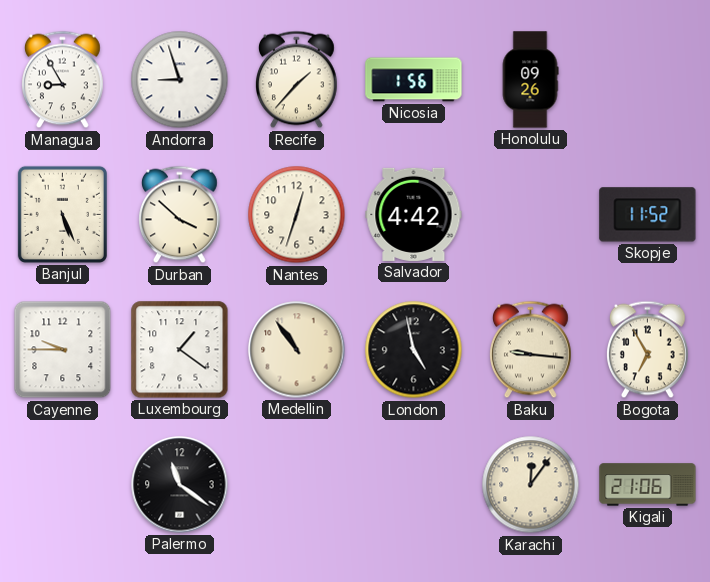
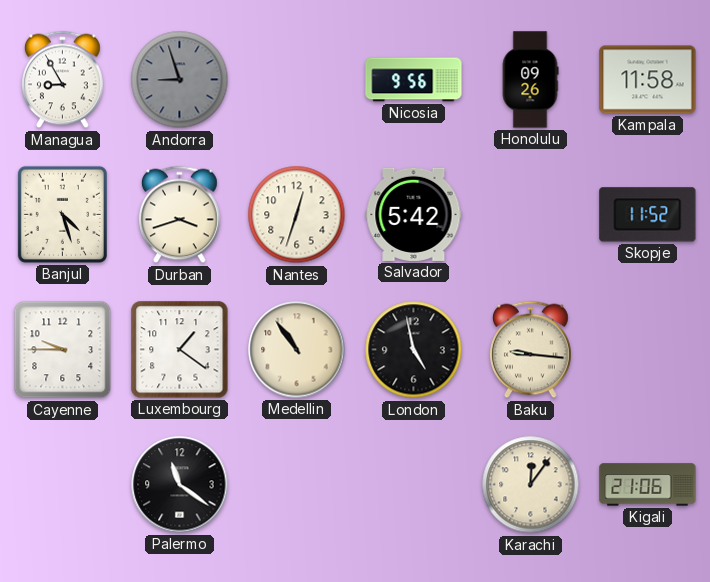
Andorra dial: white -> grey (180, 80)
Recife: 1:37 -> none (297, 80)
Nicosia: 1:56 -> 9:56 (414, 80)
Kampala: none -> 11:58 (648, 80)
Banjul: 5:26 -> 4:27 (62, 214)
Durban: 3:52 -> 3:42 (180, 215)
Salvador: 4:42 -> 5:42 (414, 214)
Bogota: 6:55 -> none (648, 350)
